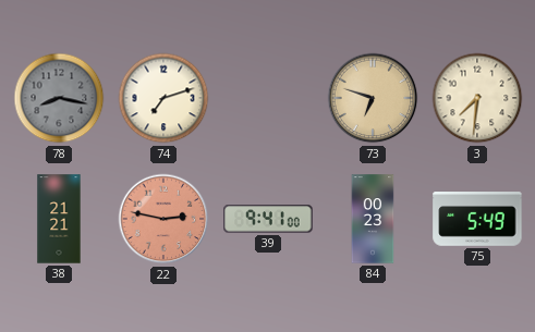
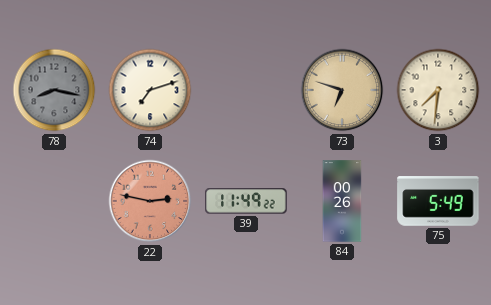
38: 21:21 -> none (59, 219)
39: 9:41 -> 11:49 (246, 201)
84: 00:23 -> 00:26 (342, 201)
